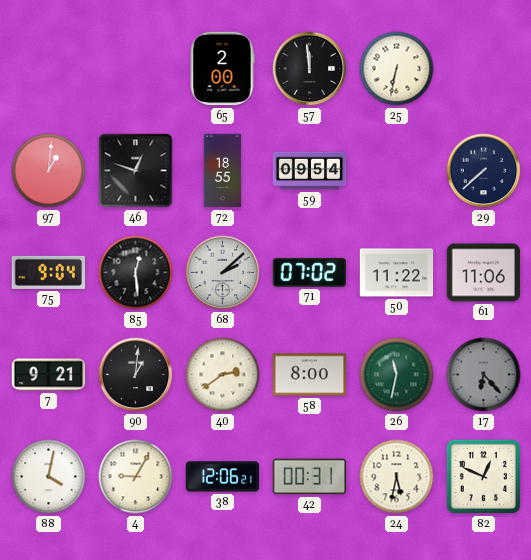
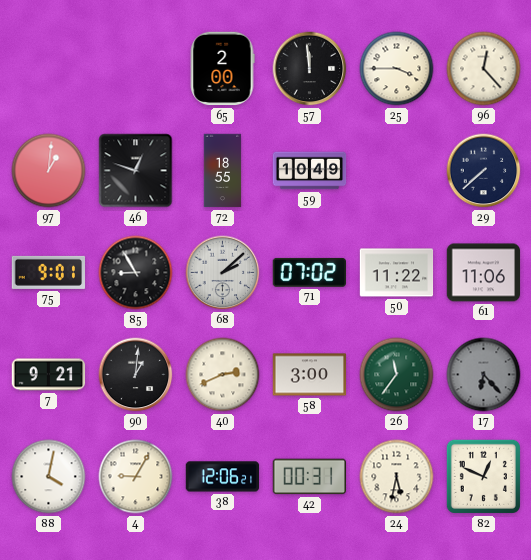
25: 6:32 -> 3:45 (397, 69)
96: none -> 12:23 (484, 69)
59: 09:54 -> 10:49 (310, 171)
75: 9:04 -> 9:01 (49, 272)
85: 12:29 -> 8:55 (136, 273)
40: 2:39 -> 2:41 (223, 375)
58: 8:00 -> 3:00 (310, 375)
26: 11:32 -> 11:36 (397, 375)
